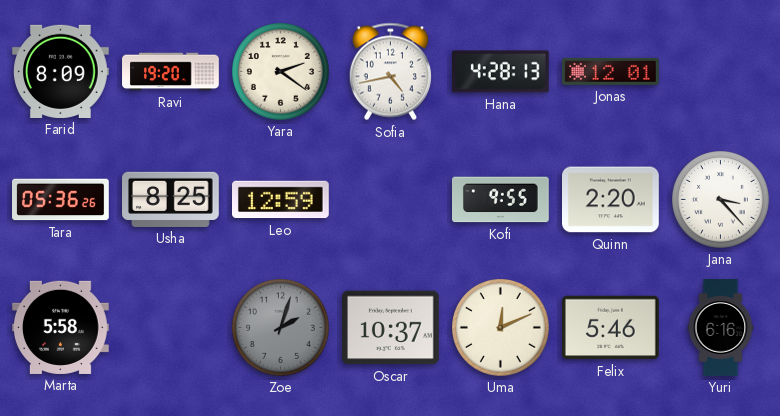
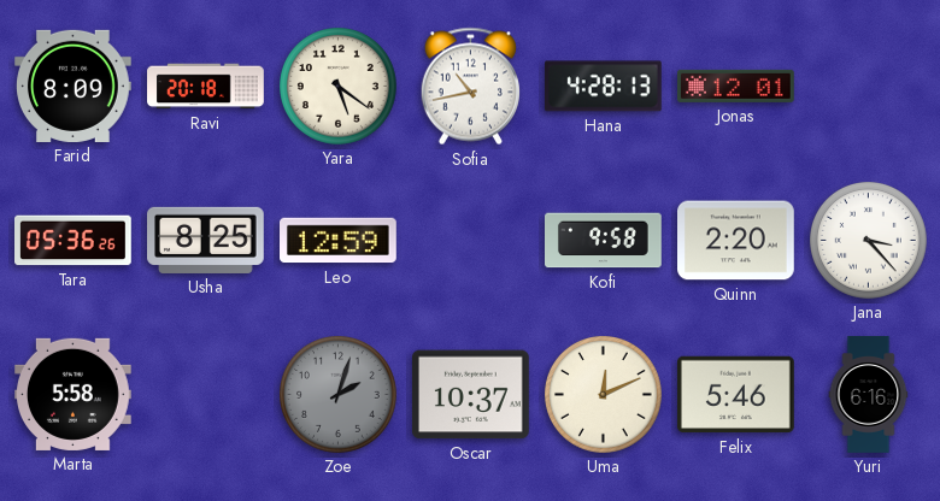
Ravi: 19:20 -> 20:18 (206, 87)
Yara: 2:21 -> 5:21 (339, 87)
Sofia: 4:43 -> 10:43 (470, 87)
Kofi: 9:55 -> 9:58 (604, 241)
